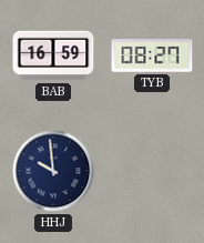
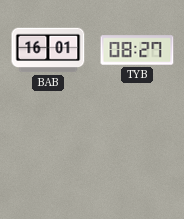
BAB: 16:59 -> 16:01 (48, 50)
HHJ: 9:59 -> none (53, 171)
